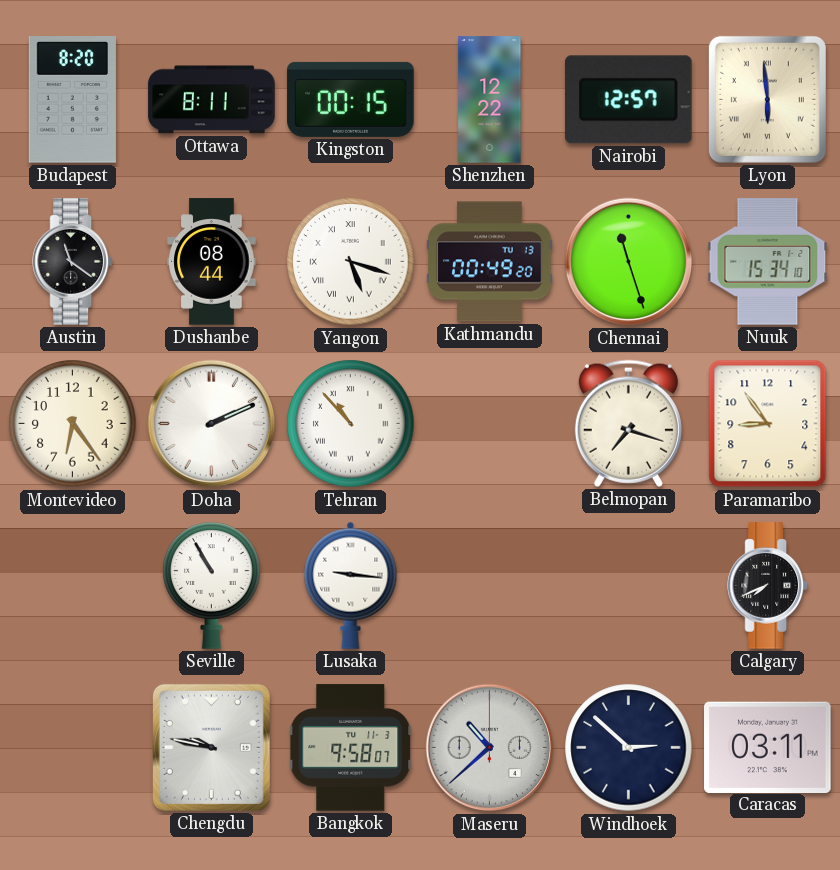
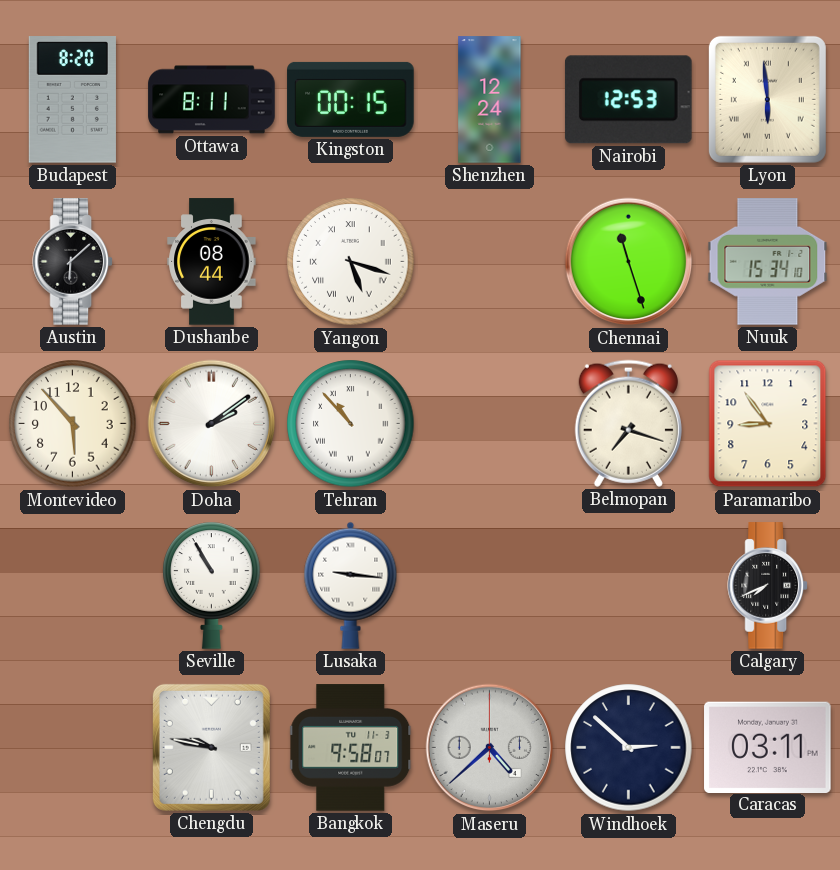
Shenzhen: 12:22 -> 12:24 (490, 100)
Nairobi: 12:57 -> 12:53 (628, 100)
Austin: 11:21 -> 6:08 (73, 262)
Kathmandu: 00:49 -> none (490, 262)
Montevideo: 6:24 -> 5:53 (73, 424)
Doha: 2:11 -> 2:09 (212, 424)
Maseru: 10:38 -> 4:38 (490, 748)
